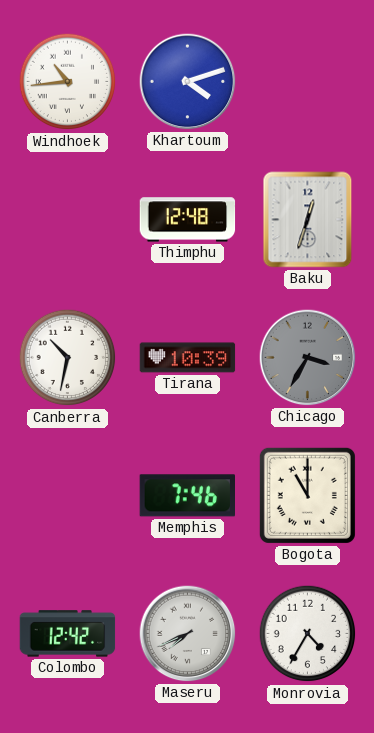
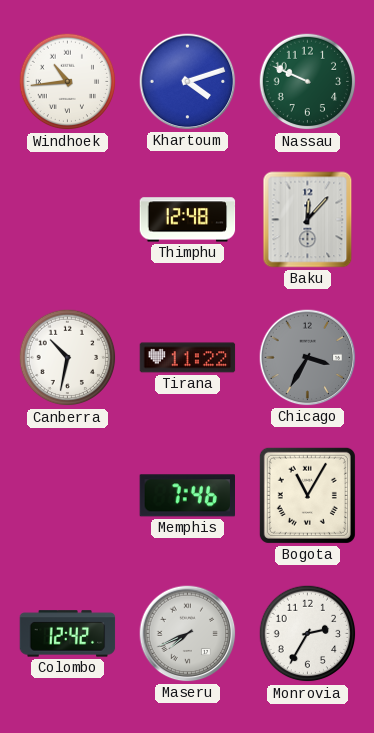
Nassau: none -> 9:49 (308, 82)
Baku: 12:33 -> 12:07 (308, 220)
Tirana: 10:39 -> 11:22 (188, 358)
Bogota: 11:00 -> 11:05 (307, 495)
Monrovia: 4:35 -> 2:35 (308, 634)
